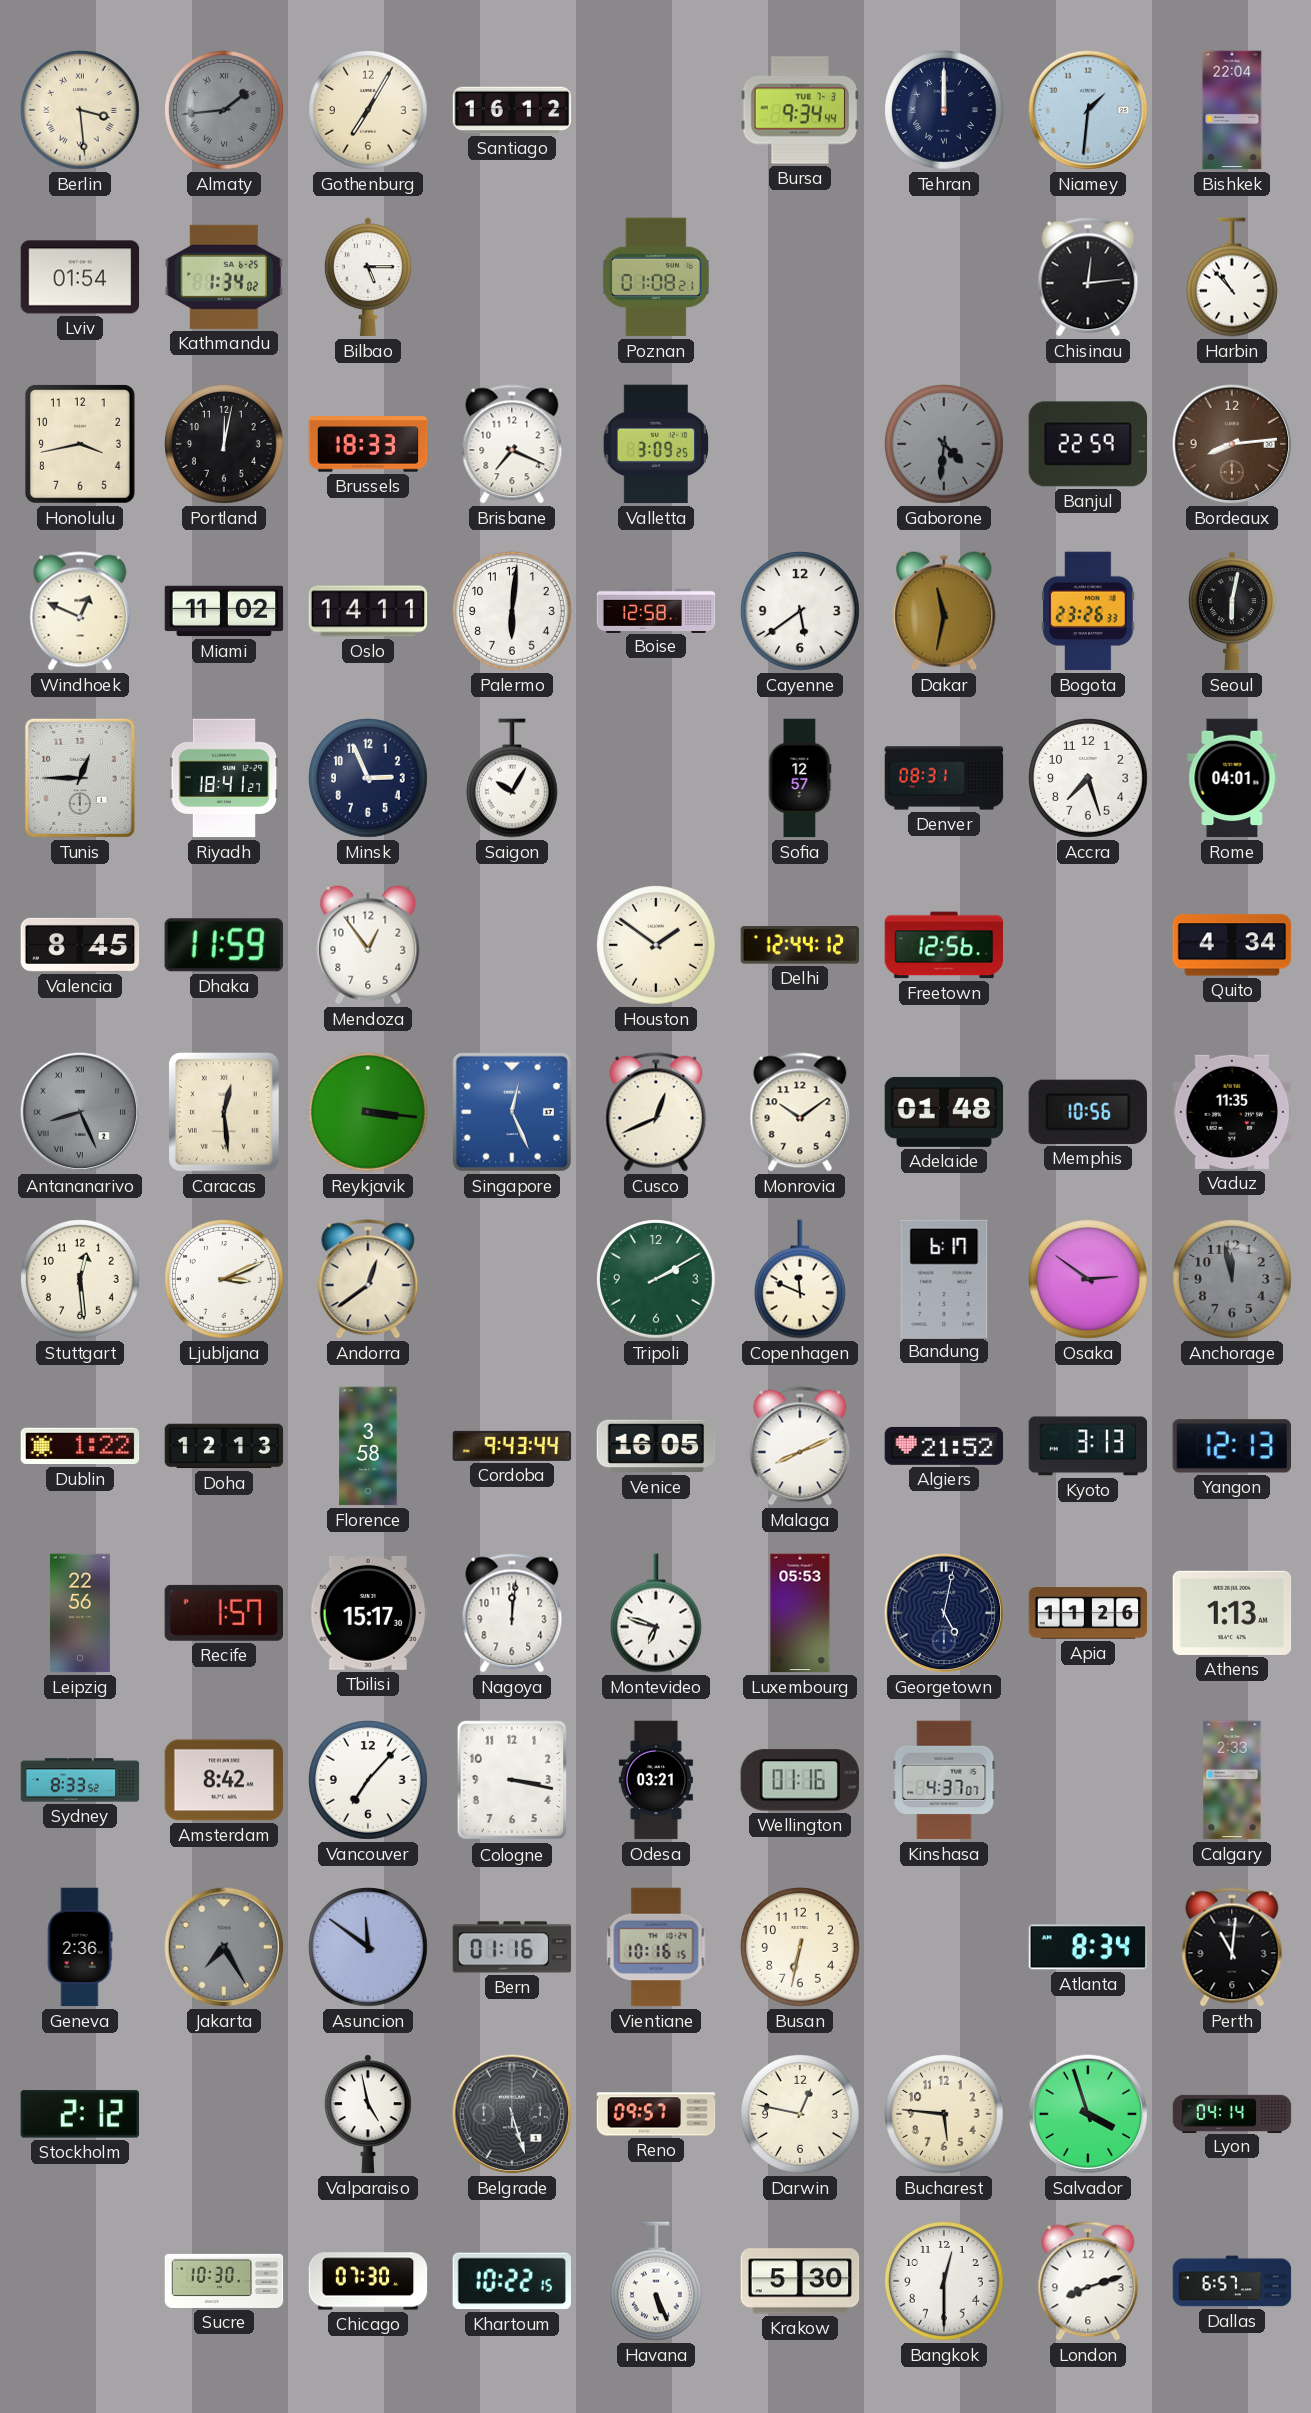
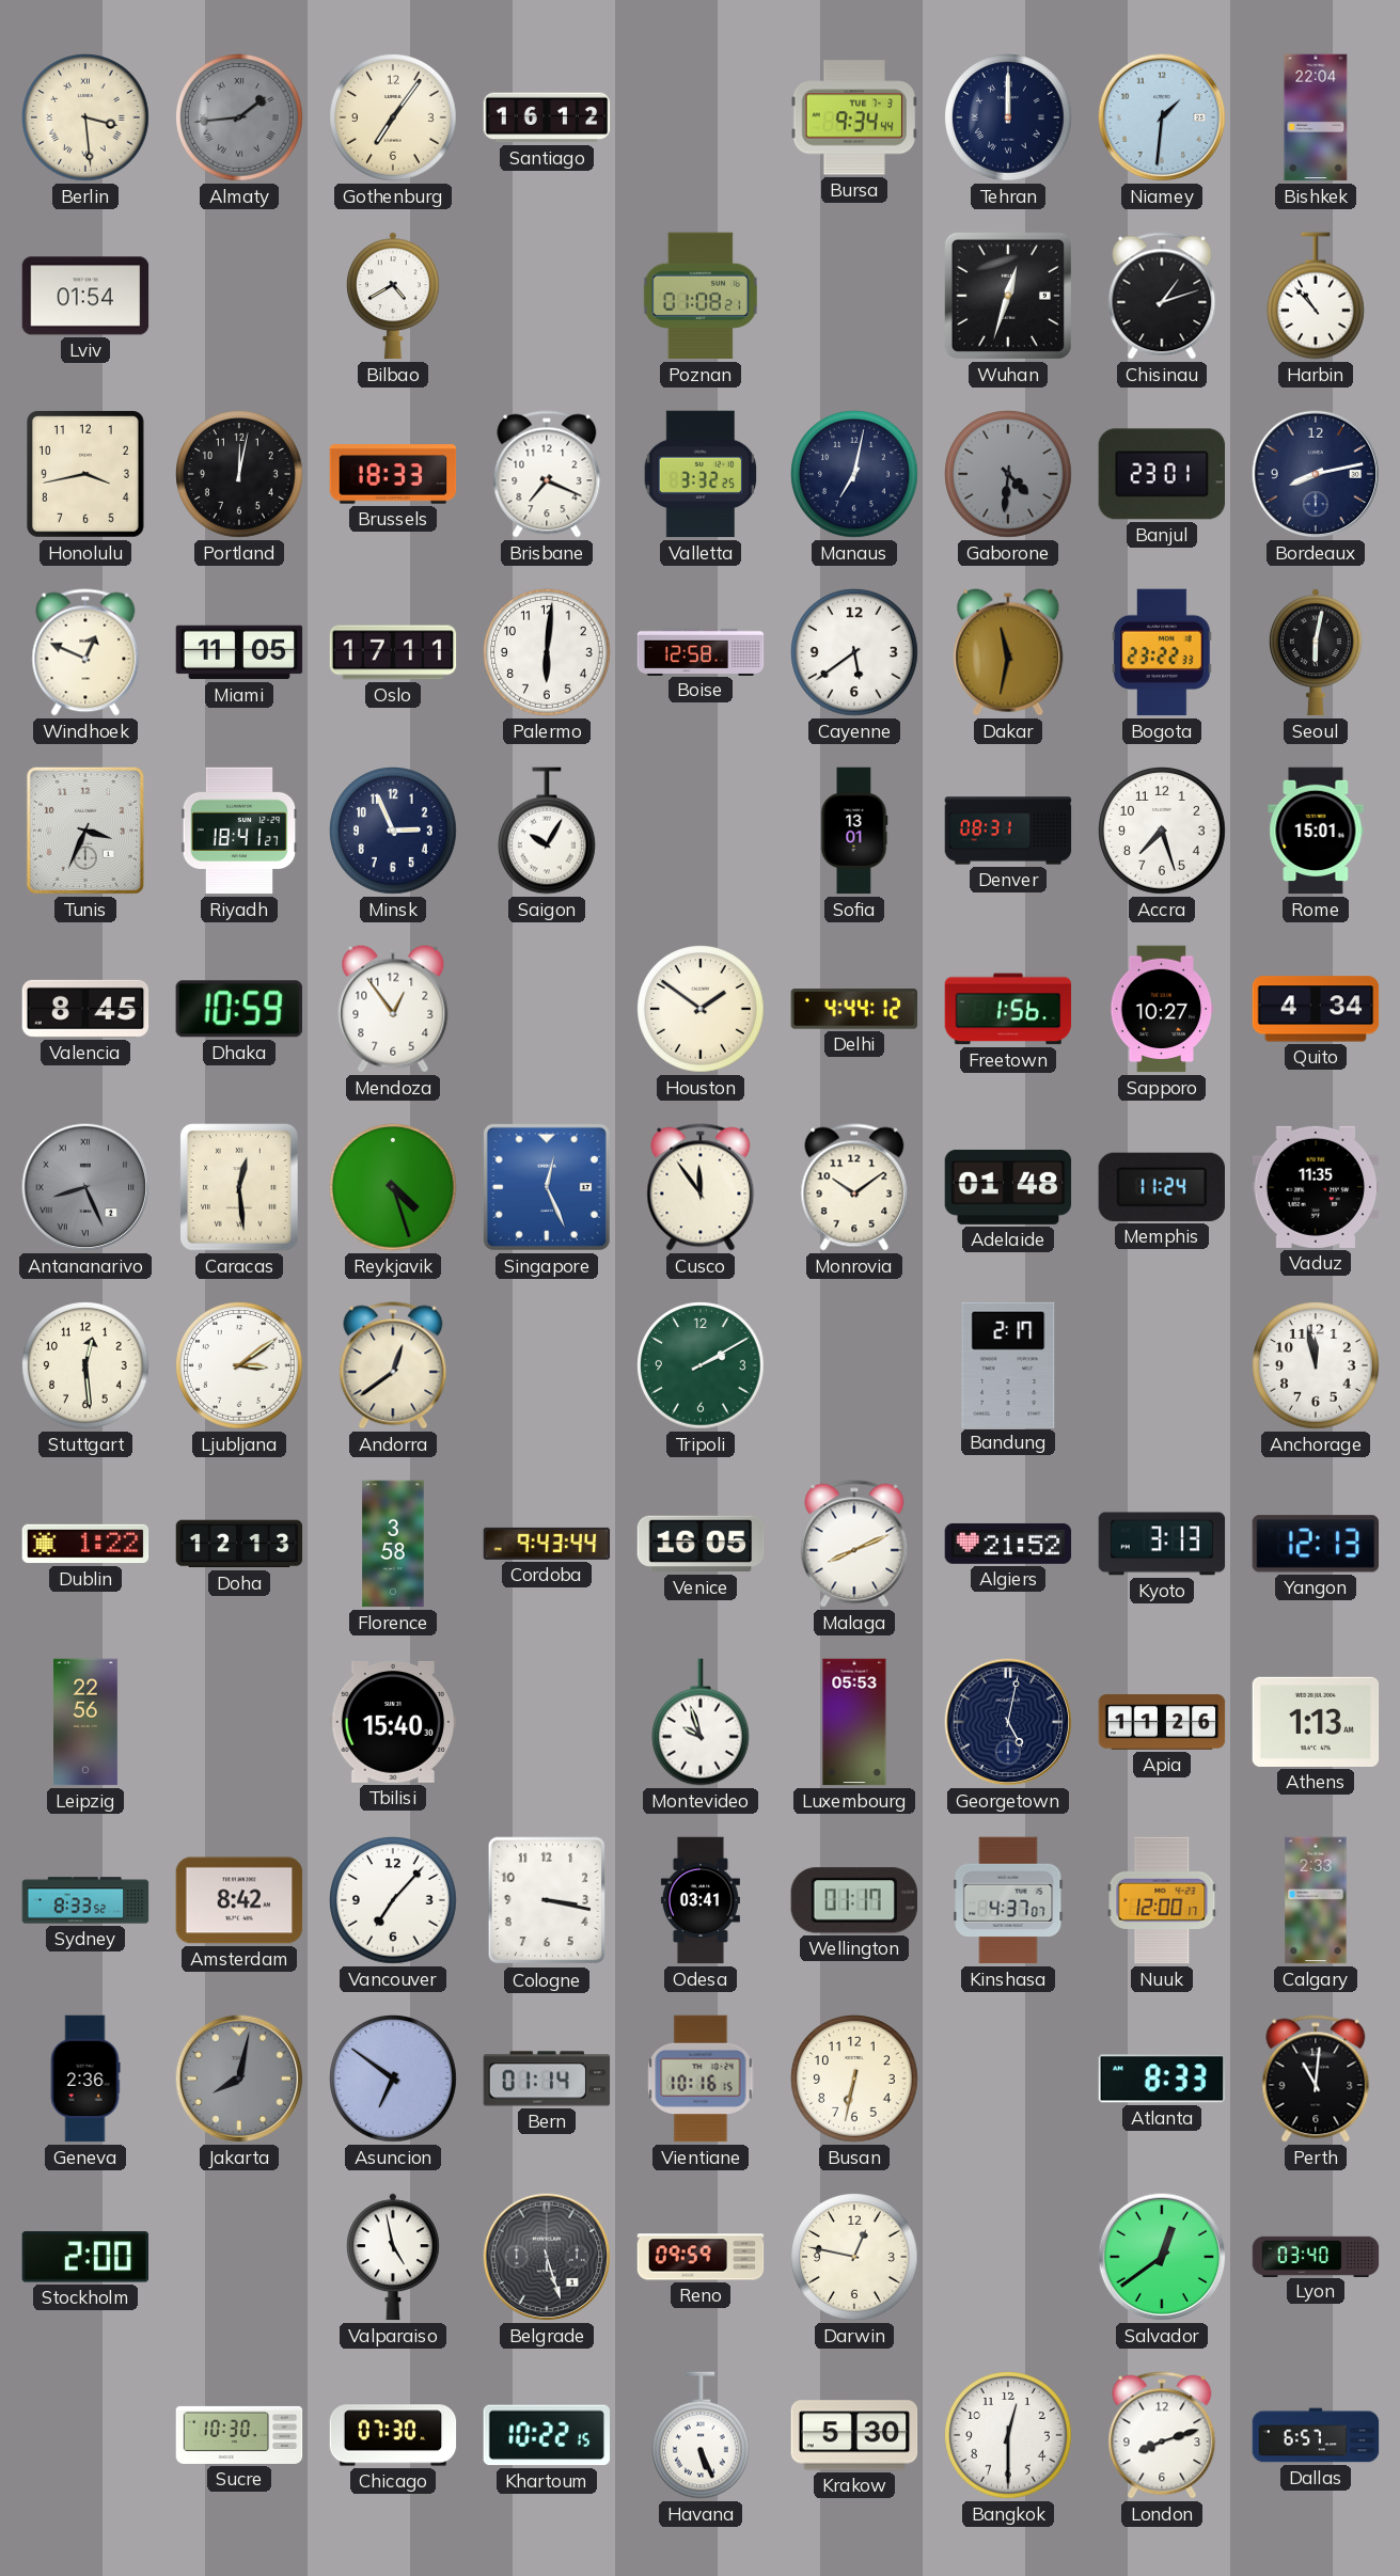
Gothenburg: 7:05 -> 7:06 (394, 118)
Kathmandu: 1:34 -> none (224, 277)
Bilbao: 5:15 -> 4:40 (393, 296)
Wuhan: none -> 12:33 (1008, 296)
Chisinau: 12:14 -> 1:12 (1162, 296)
Valletta: 3:09 -> 3:32 (701, 474)
Manaus: none -> 7:02 (855, 475)
Banjul: 22:59 -> 23:01 (1162, 474)
Bordeaux: 8:14 -> 8:13 (1316, 474)
Bordeaux dial: brown -> navy (1316, 474)
Miami: 11:02 -> 11:05 (239, 652)
Oslo: 14:11 -> 17:11 (393, 652)
Bogota: 23:26 -> 23:22 (1162, 652)
Tunis: 12:45 -> 3:34 (85, 831)
Sofia: 12:57 -> 13:01 (854, 831)
Rome: 04:01 -> 15:01 (1316, 831)
Dhaka: 11:59 -> 10:59 (239, 1009)
Delhi: 12:44 -> 4:44 (854, 1009)
Freetown: 12:56 -> 1:56 (1008, 1009)
Sapporo: none -> 10:27 (1162, 1009)
Reykjavik: 3:16 -> 4:27 (394, 1188)
Cusco: 12:41 -> 11:54 (701, 1187)
Memphis: 10:56 -> 11:24 (1161, 1187)
Ljubljana: 3:11 -> 3:09 (240, 1366)
Copenhagen: 11:49 -> none (800, 1279)
Bandung: 6:17 -> 2:17 (1008, 1364)
Osaka: 2:51 -> none (1089, 1280)
Anchorage dial: grey -> white (1317, 1366)
Recife: 1:57 -> none (224, 1613)
Tbilisi: 15:17 -> 15:40 (393, 1722)
Nagoya: 12:01 -> none (512, 1613)
Montevideo: 6:48 -> 9:57 (701, 1722)
Odesa: 03:21 -> 03:41 (701, 1900)
Wellington: 01:16 -> 01:17 (854, 1900)
Nuuk: none -> 12:00 (1162, 1900)
Jakarta: 7:25 -> 8:02 (239, 2079)
Asuncion: 11:51 -> 6:51 (394, 2080)
Bern: 01:16 -> 01:14 (547, 2079)
Atlanta: 8:34 -> 8:33 (1162, 2079)
Stockholm: 2:12 -> 2:00 (85, 2257)
Reno: 09:57 -> 09:59 (701, 2257)
Bucharest: 5:46 -> none (945, 2115)
Salvador: 3:57 -> 12:39 (1162, 2257)
Lyon: 04:14 -> 03:40 (1316, 2256)
